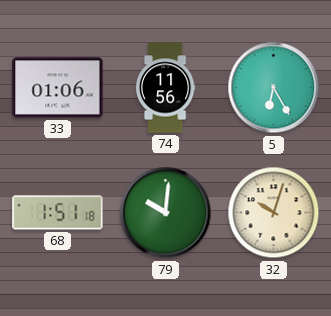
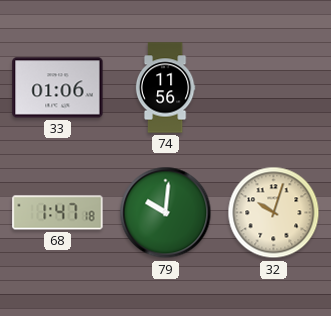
5: 6:25 -> none (274, 88)
68: 1:51 -> 1:47 (58, 213)
